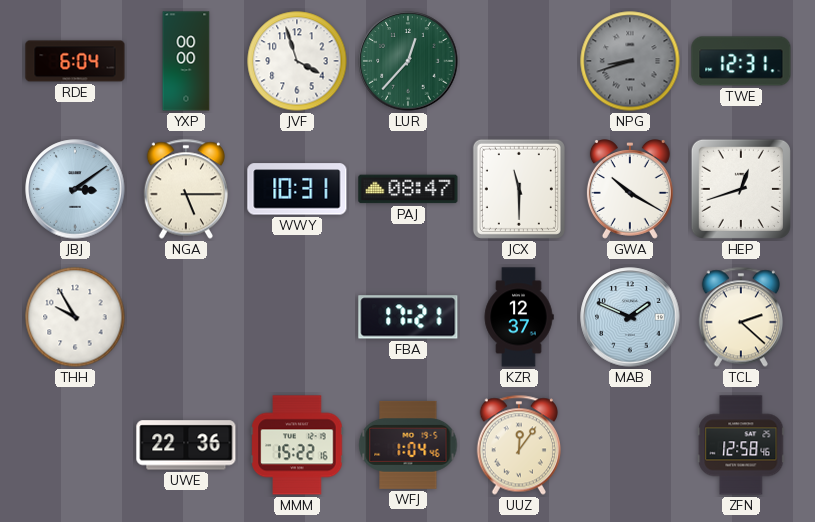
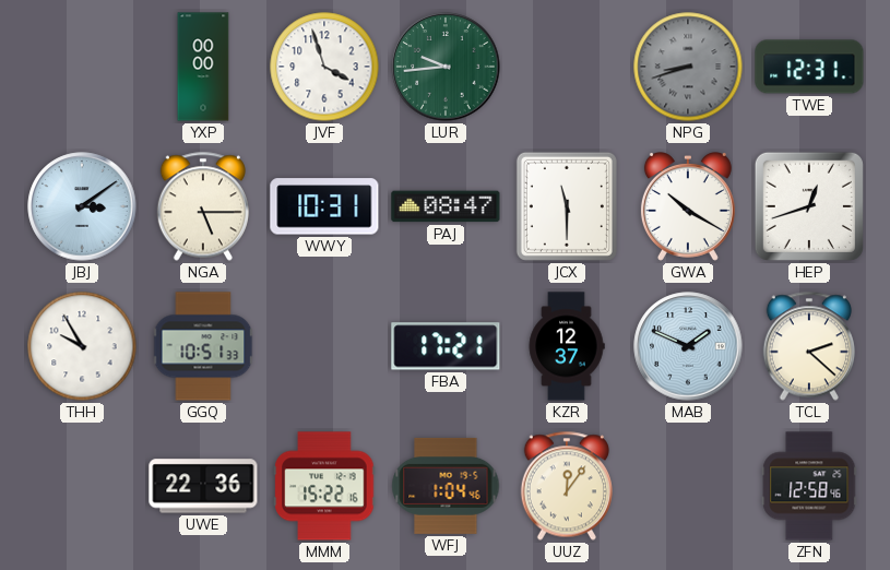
RDE: 6:04 -> none (75, 61)
LUR: 12:37 -> 9:44 (446, 67)
GGQ: none -> 10:51 (203, 346)
